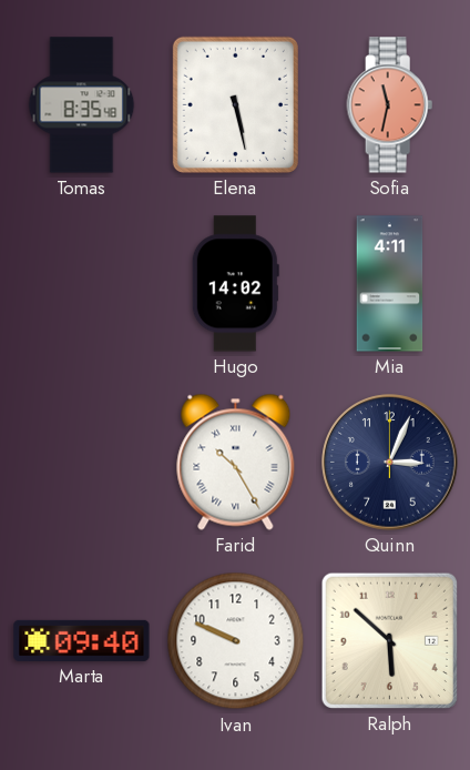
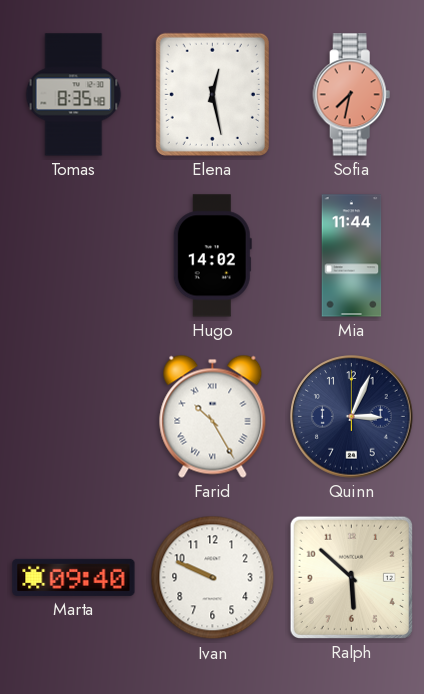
Elena: 5:28 -> 12:28 (212, 94)
Sofia: 11:32 -> 7:32 (352, 95)
Mia: 4:11 -> 11:44 (352, 256)
